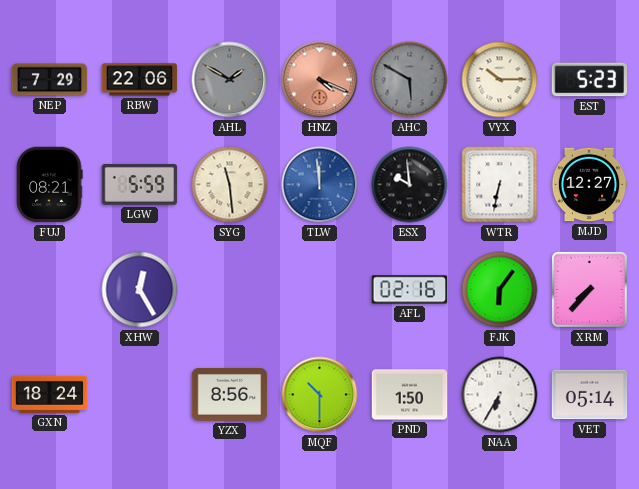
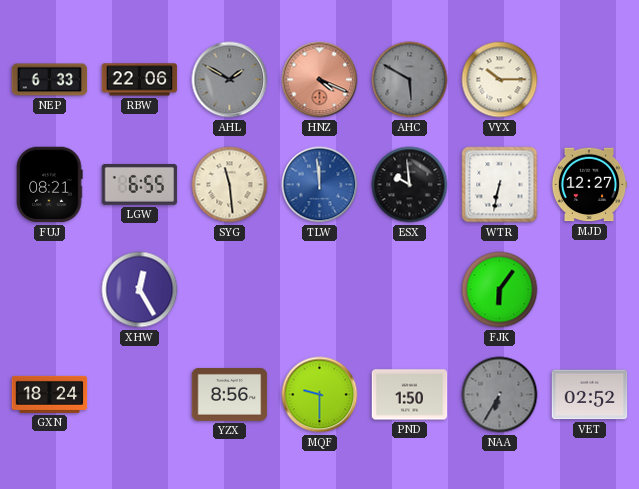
NEP: 7:29 -> 6:33 (50, 80)
EST: 5:23 -> none (589, 80)
LGW: 5:59 -> 6:55 (140, 184)
AFL: 02:16 -> none (410, 290)
XRM: 7:37 -> none (589, 289)
MQF: 10:30 -> 9:30 (320, 395)
NAA dial: white -> grey (500, 395)
VET: 05:14 -> 02:52 (590, 395)
